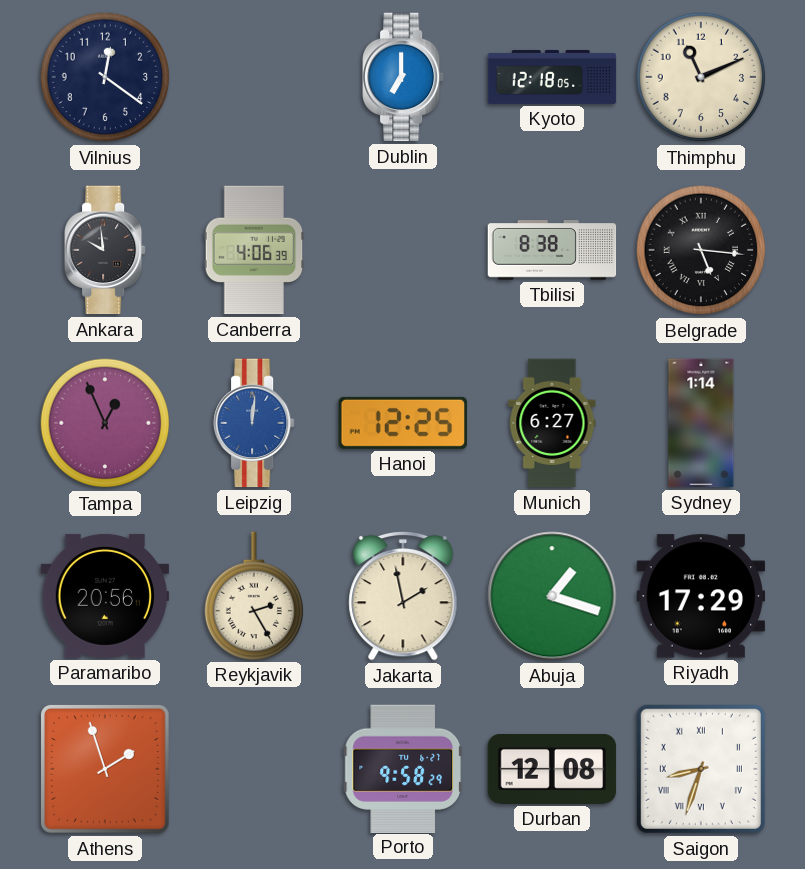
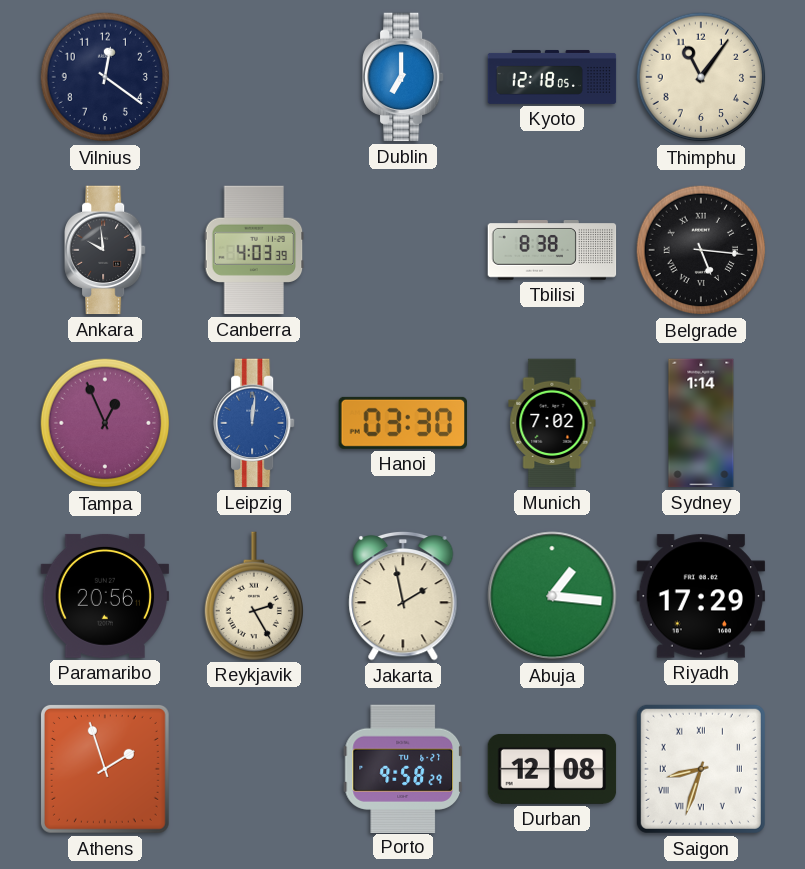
Thimphu: 11:11 -> 11:06 (701, 77)
Canberra: 4:06 -> 4:03 (254, 250)
Hanoi: 12:25 -> 03:30 (402, 423)
Munich: 6:27 -> 7:02 (552, 423)
Abuja: 1:18 -> 1:16 (552, 596)
